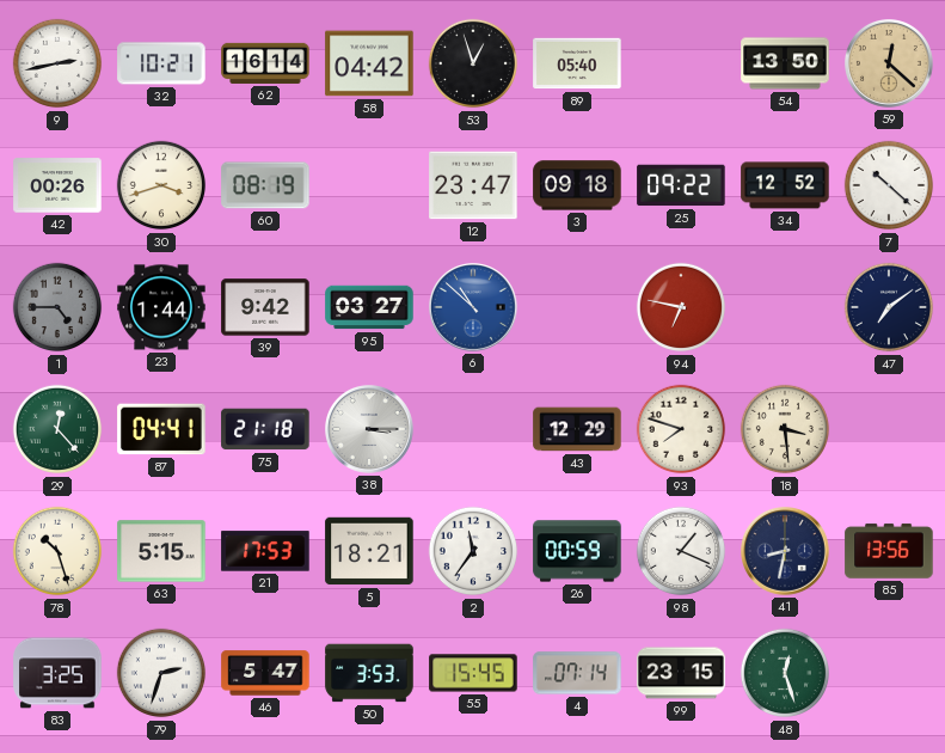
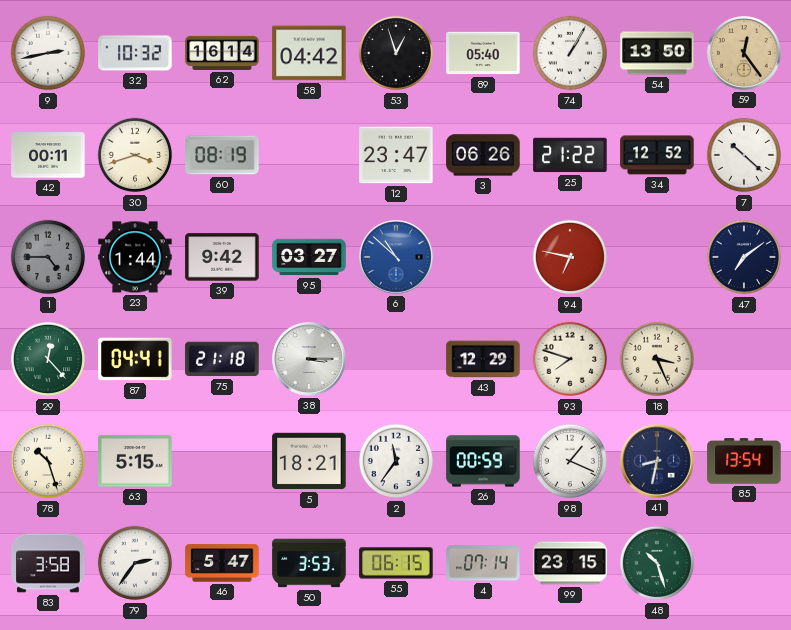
32: 10:21 -> 10:32 (135, 53)
74: none -> 1:05 (570, 53)
59: 12:22 -> 12:24 (745, 54)
42: 00:26 -> 00:11 (48, 155)
3: 09:18 -> 06:26 (483, 155)
25: 09:22 -> 21:22 (570, 155)
18: 3:29 -> 3:26 (657, 359)
21: 17:53 -> none (265, 551)
85: 13:56 -> 13:54 (744, 461)
83: 3:25 -> 3:58 (48, 563)
79: 2:33 -> 2:36 (135, 563)
55: 15:45 -> 06:15 (396, 563)
48: 12:27 -> 10:27 (657, 563)
